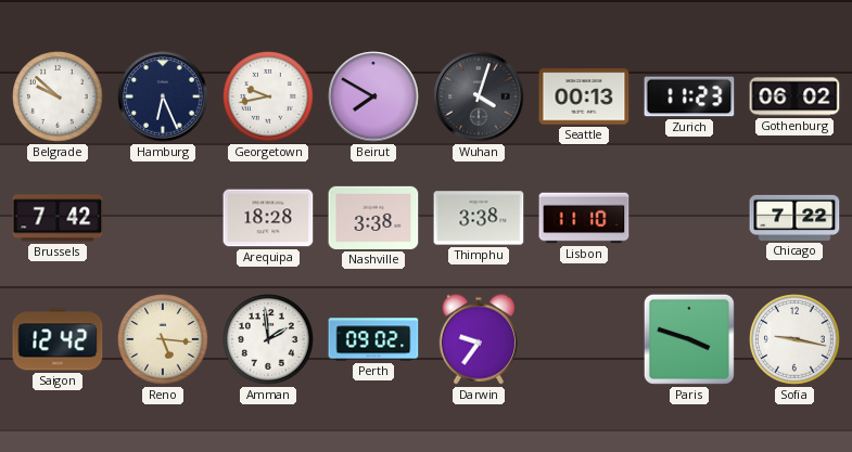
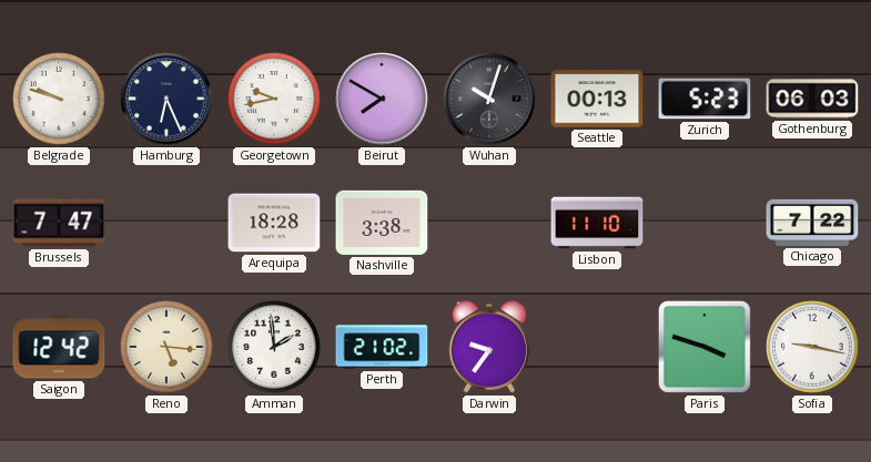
Belgrade: 9:52 -> 9:48 (59, 99)
Wuhan: 4:03 -> 10:03 (489, 99)
Zurich: 11:23 -> 5:23 (705, 99)
Gothenburg: 06:02 -> 06:03 (812, 99)
Brussels: 7:42 -> 7:47 (59, 223)
Thimphu: 3:38 -> none (479, 218)
Perth: 09:02 -> 21:02 (382, 347)
